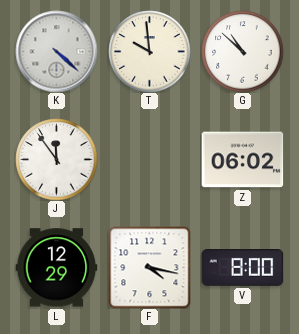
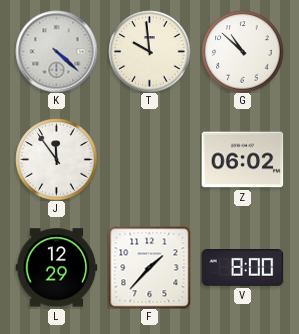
F: 4:17 -> 1:37 (149, 267)
